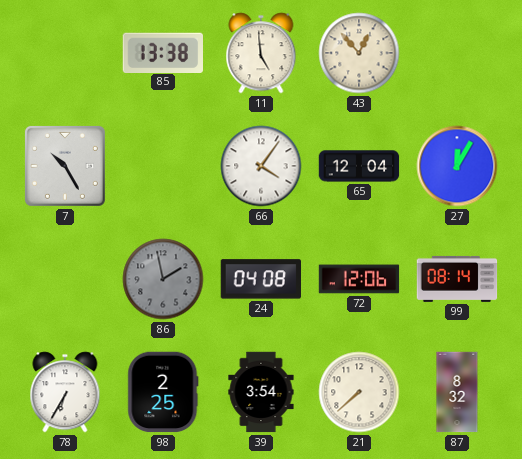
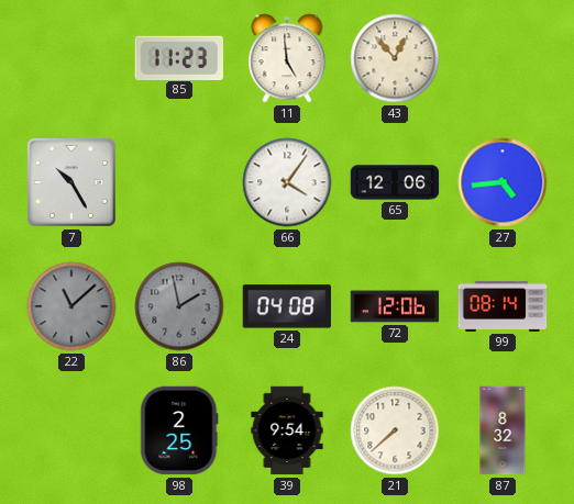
85: 13:38 -> 11:23 (178, 57)
65: 12:04 -> 12:06 (395, 182)
27: 12:05 -> 4:44 (503, 182)
22: none -> 11:08 (71, 306)
78: 6:35 -> none (65, 392)
39: 3:54 -> 9:54 (287, 430)
